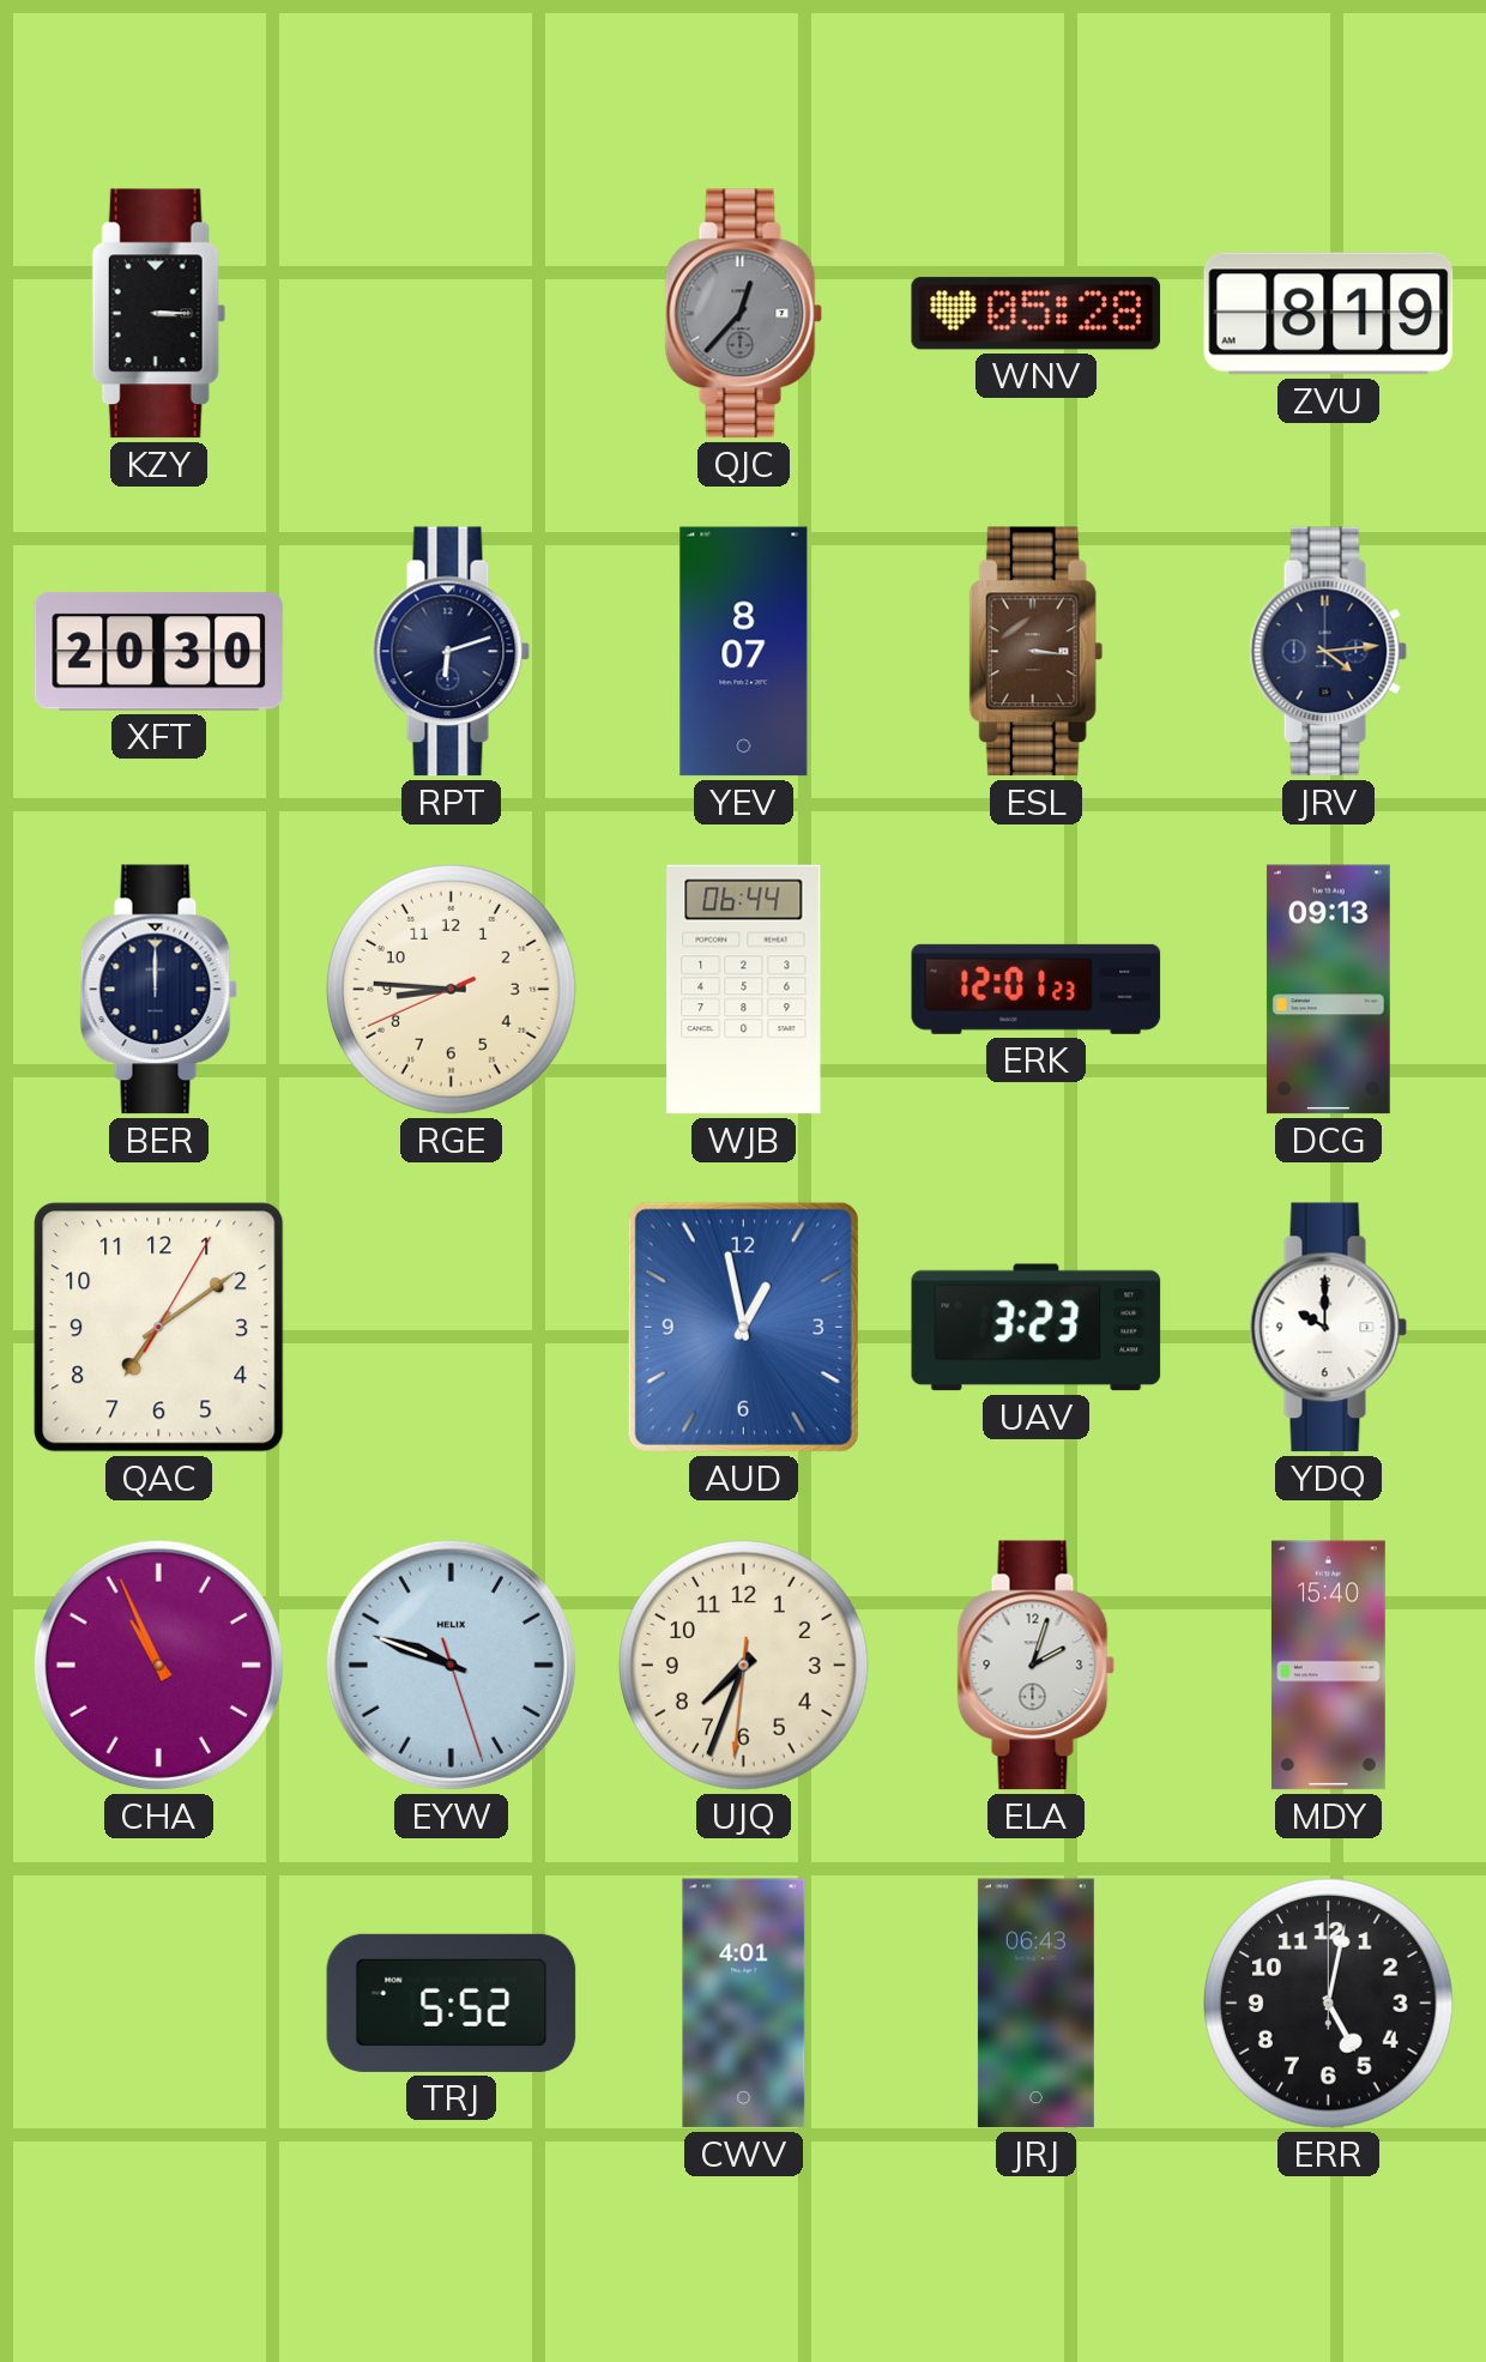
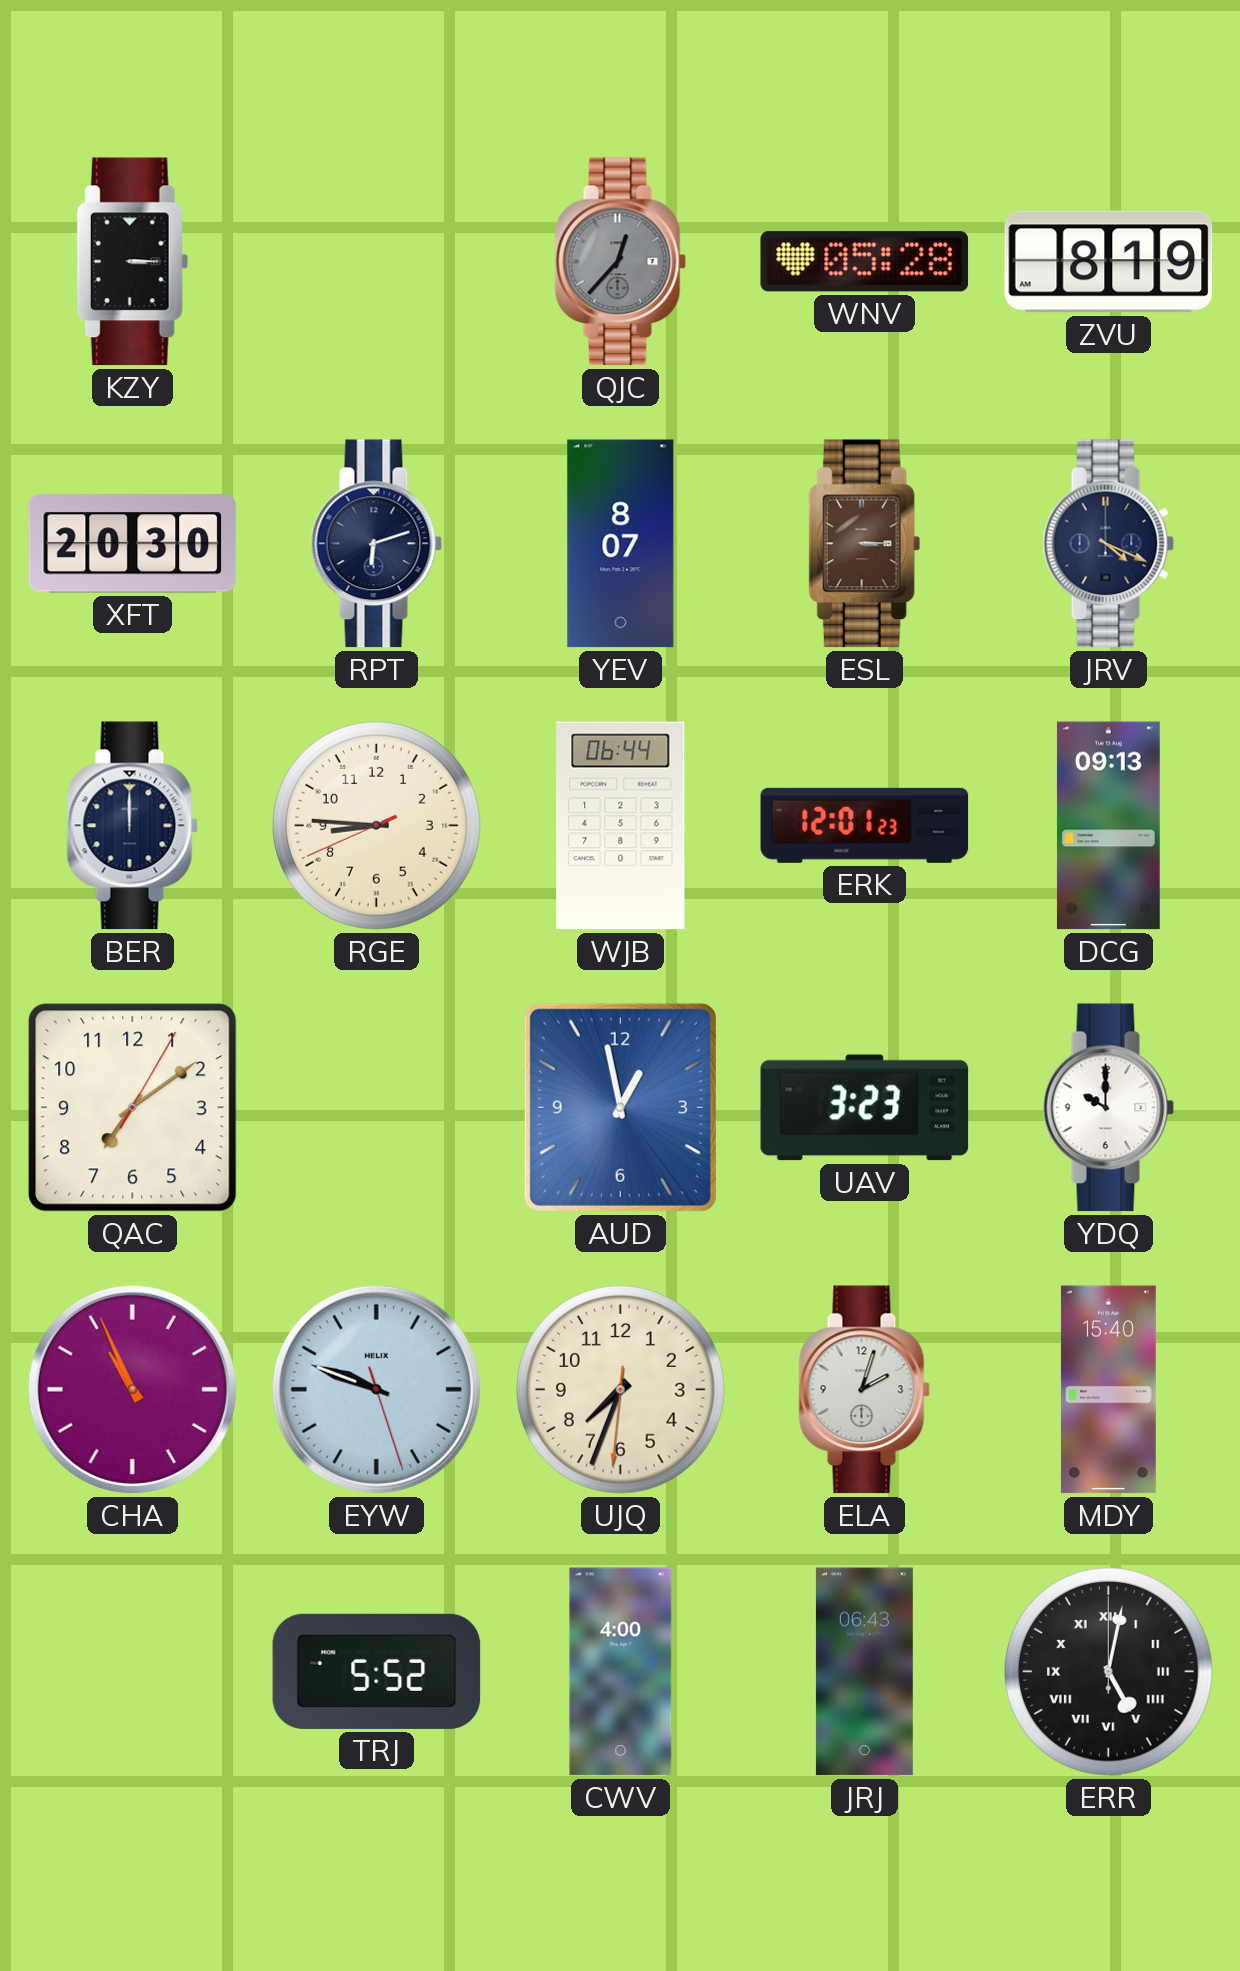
ESL: 3:16 -> 3:15 (865, 544)
JRV: 4:14 -> 4:19 (1109, 544)
CWV: 4:01 -> 4:00 (621, 1672)
ERR numerals: Arabic -> Roman (1109, 1672)
